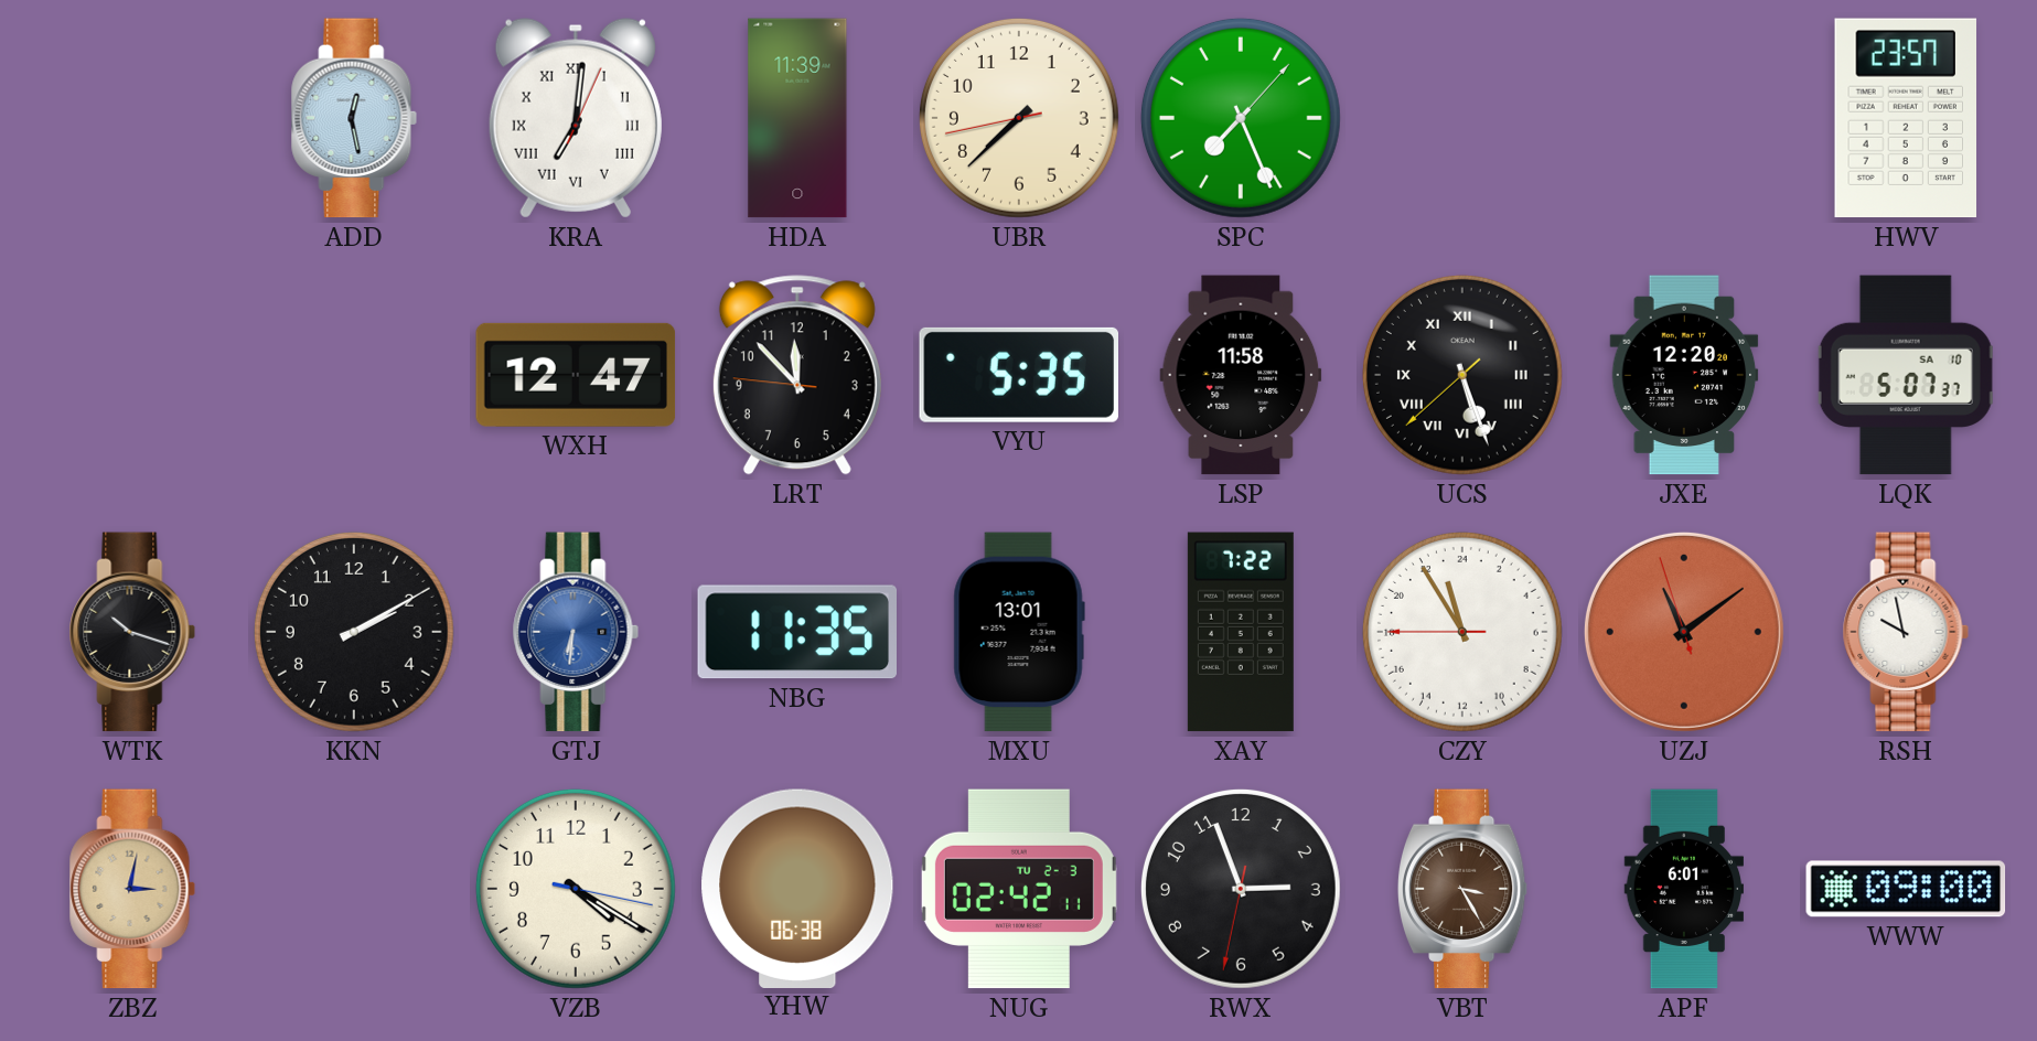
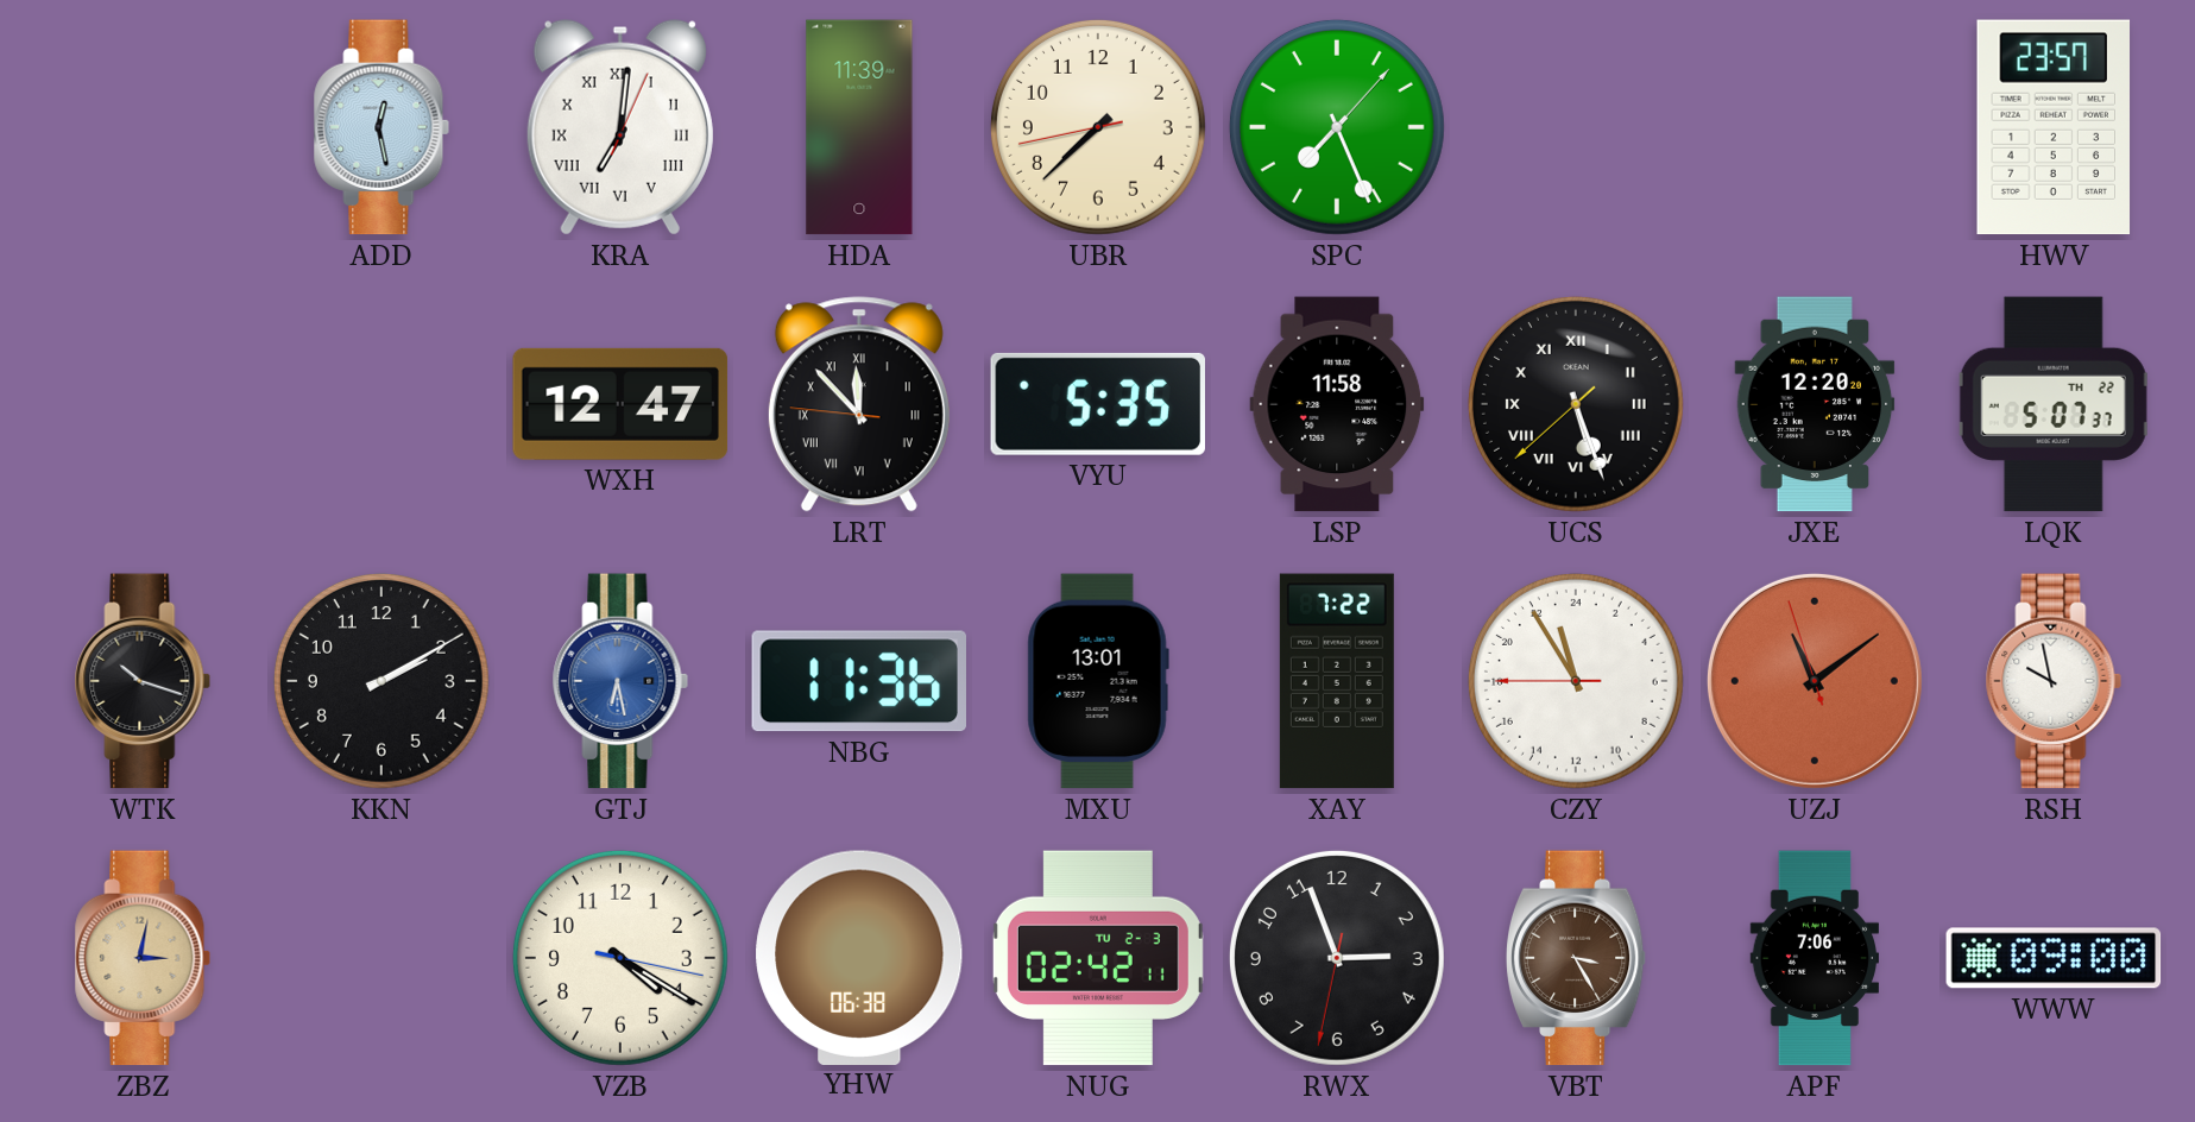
LRT numerals: Arabic -> Roman (859, 404)
LQK date: SA 10 -> TH 22 (2054, 404)
GTJ: 6:31 -> 6:28 (620, 681)
NBG: 11:35 -> 11:36 (859, 681)
APF: 6:01 -> 7:06 (1815, 958)
